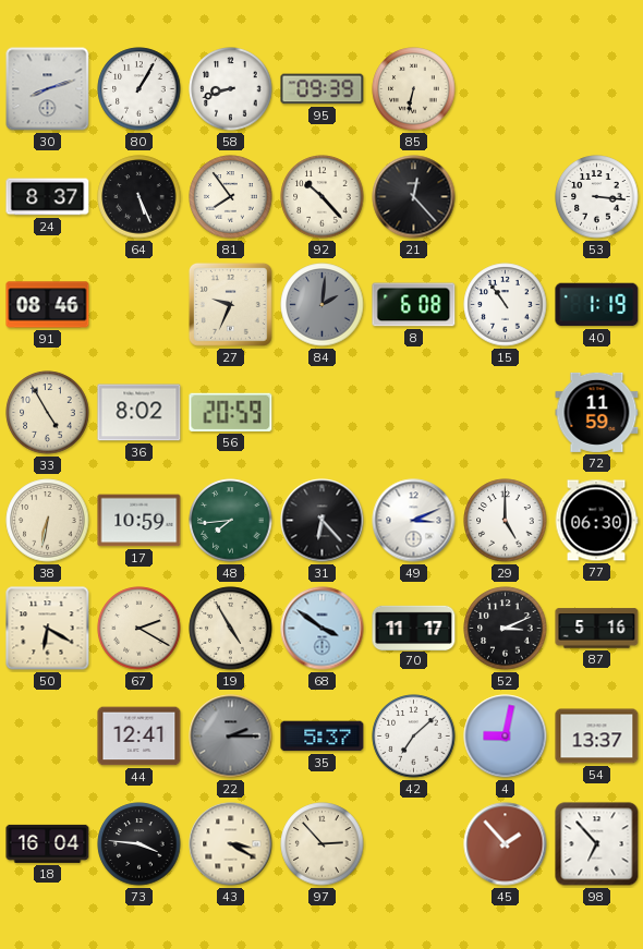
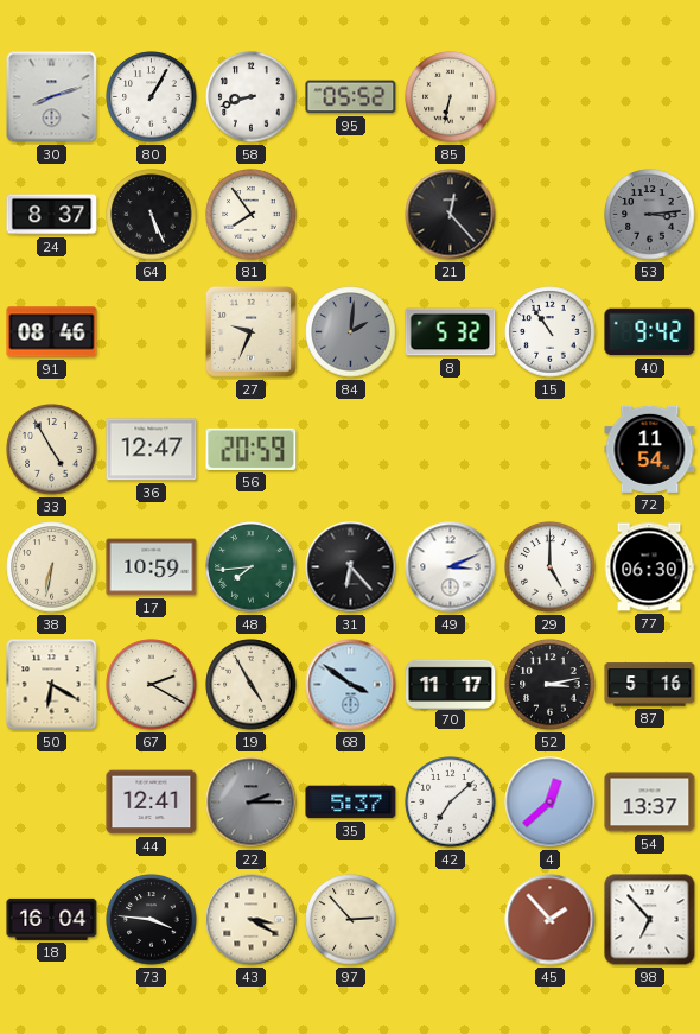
95: 09:39 -> 05:52 (351, 97)
92: 10:23 -> none (323, 197)
53: 3:16 -> 3:14 (650, 215)
53 dial: white -> grey (650, 215)
8: 6:08 -> 5:32 (451, 332)
40: 1:19 -> 9:42 (650, 332)
36: 8:02 -> 12:47 (152, 450)
72: 11:59 -> 11:54 (650, 449)
52: 3:11 -> 3:13 (551, 685)
4: 9:02 -> 12:38 (551, 803)
